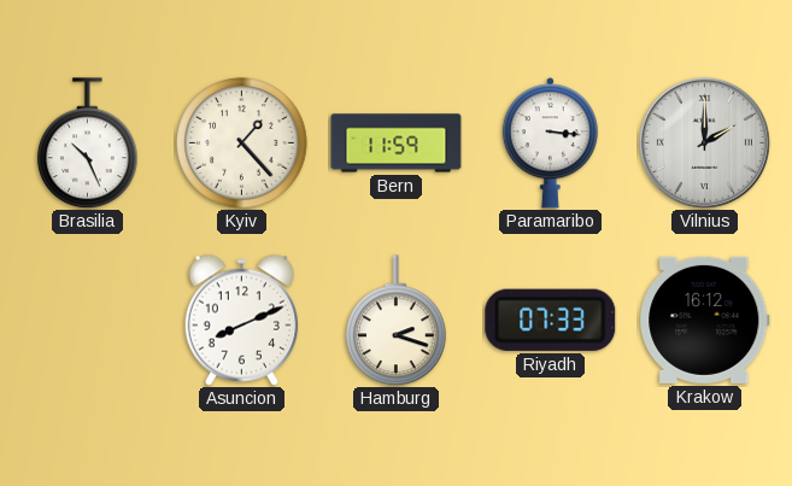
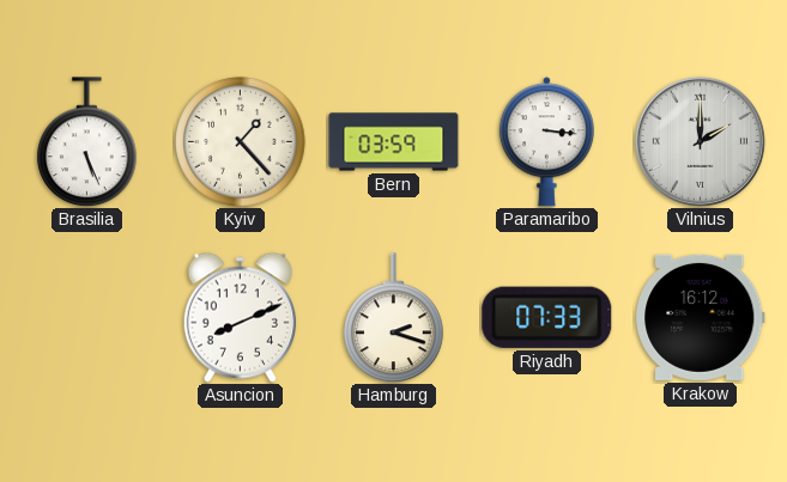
Brasilia: 10:26 -> 5:26 (87, 142)
Bern: 11:59 -> 03:59 (394, 142)
